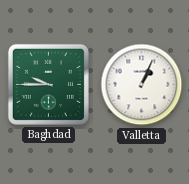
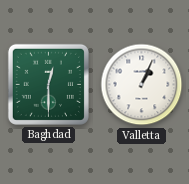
Baghdad: 9:45 -> 12:30 (48, 84)
